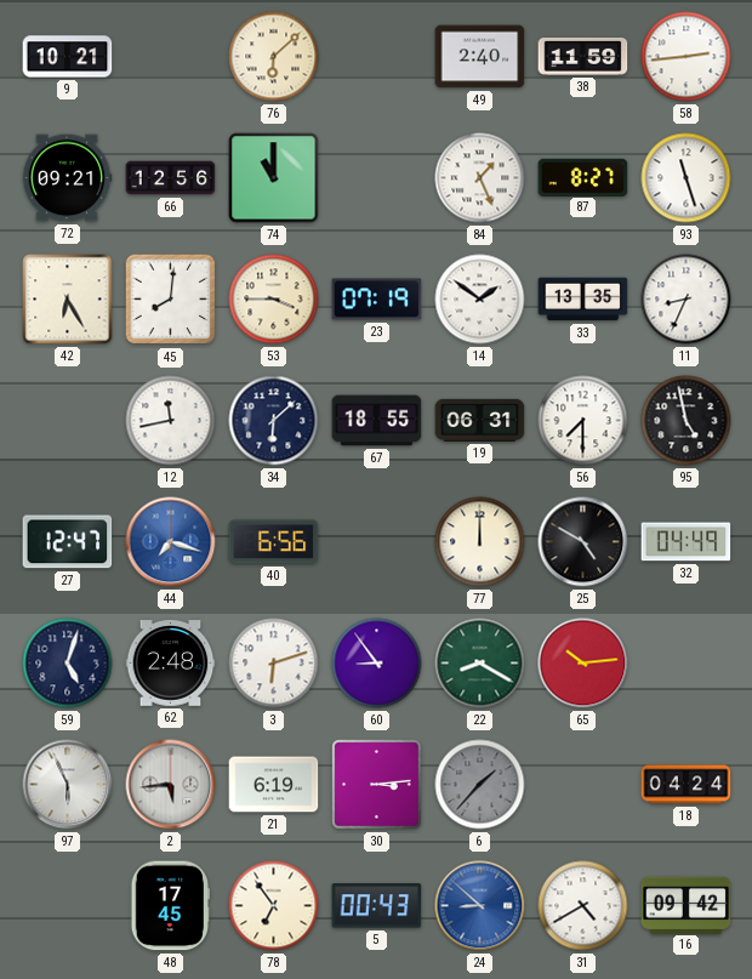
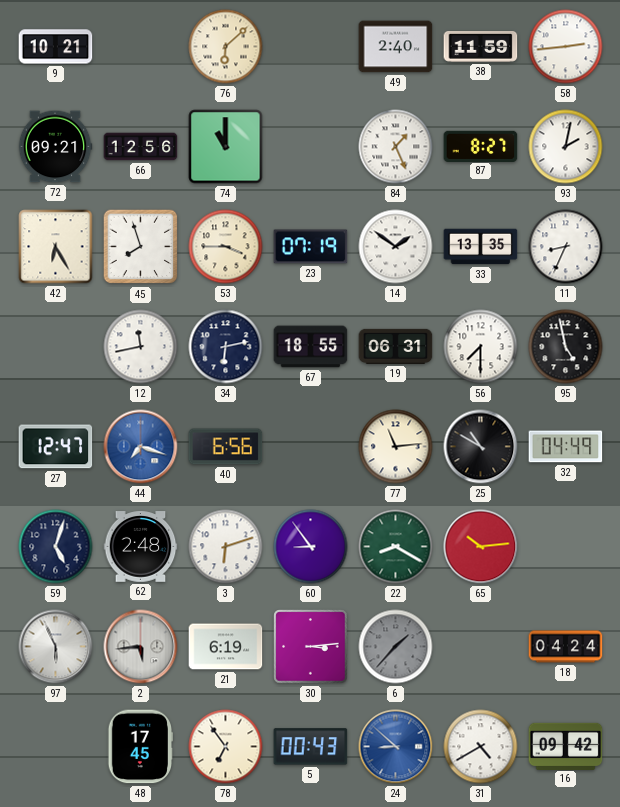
93: 11:27 -> 2:02 (566, 147)
45: 8:01 -> 7:57 (141, 247)
34: 6:08 -> 6:13 (226, 347)
77: 12:00 -> 11:14 (396, 447)
25: 4:50 -> 10:50 (481, 447)
